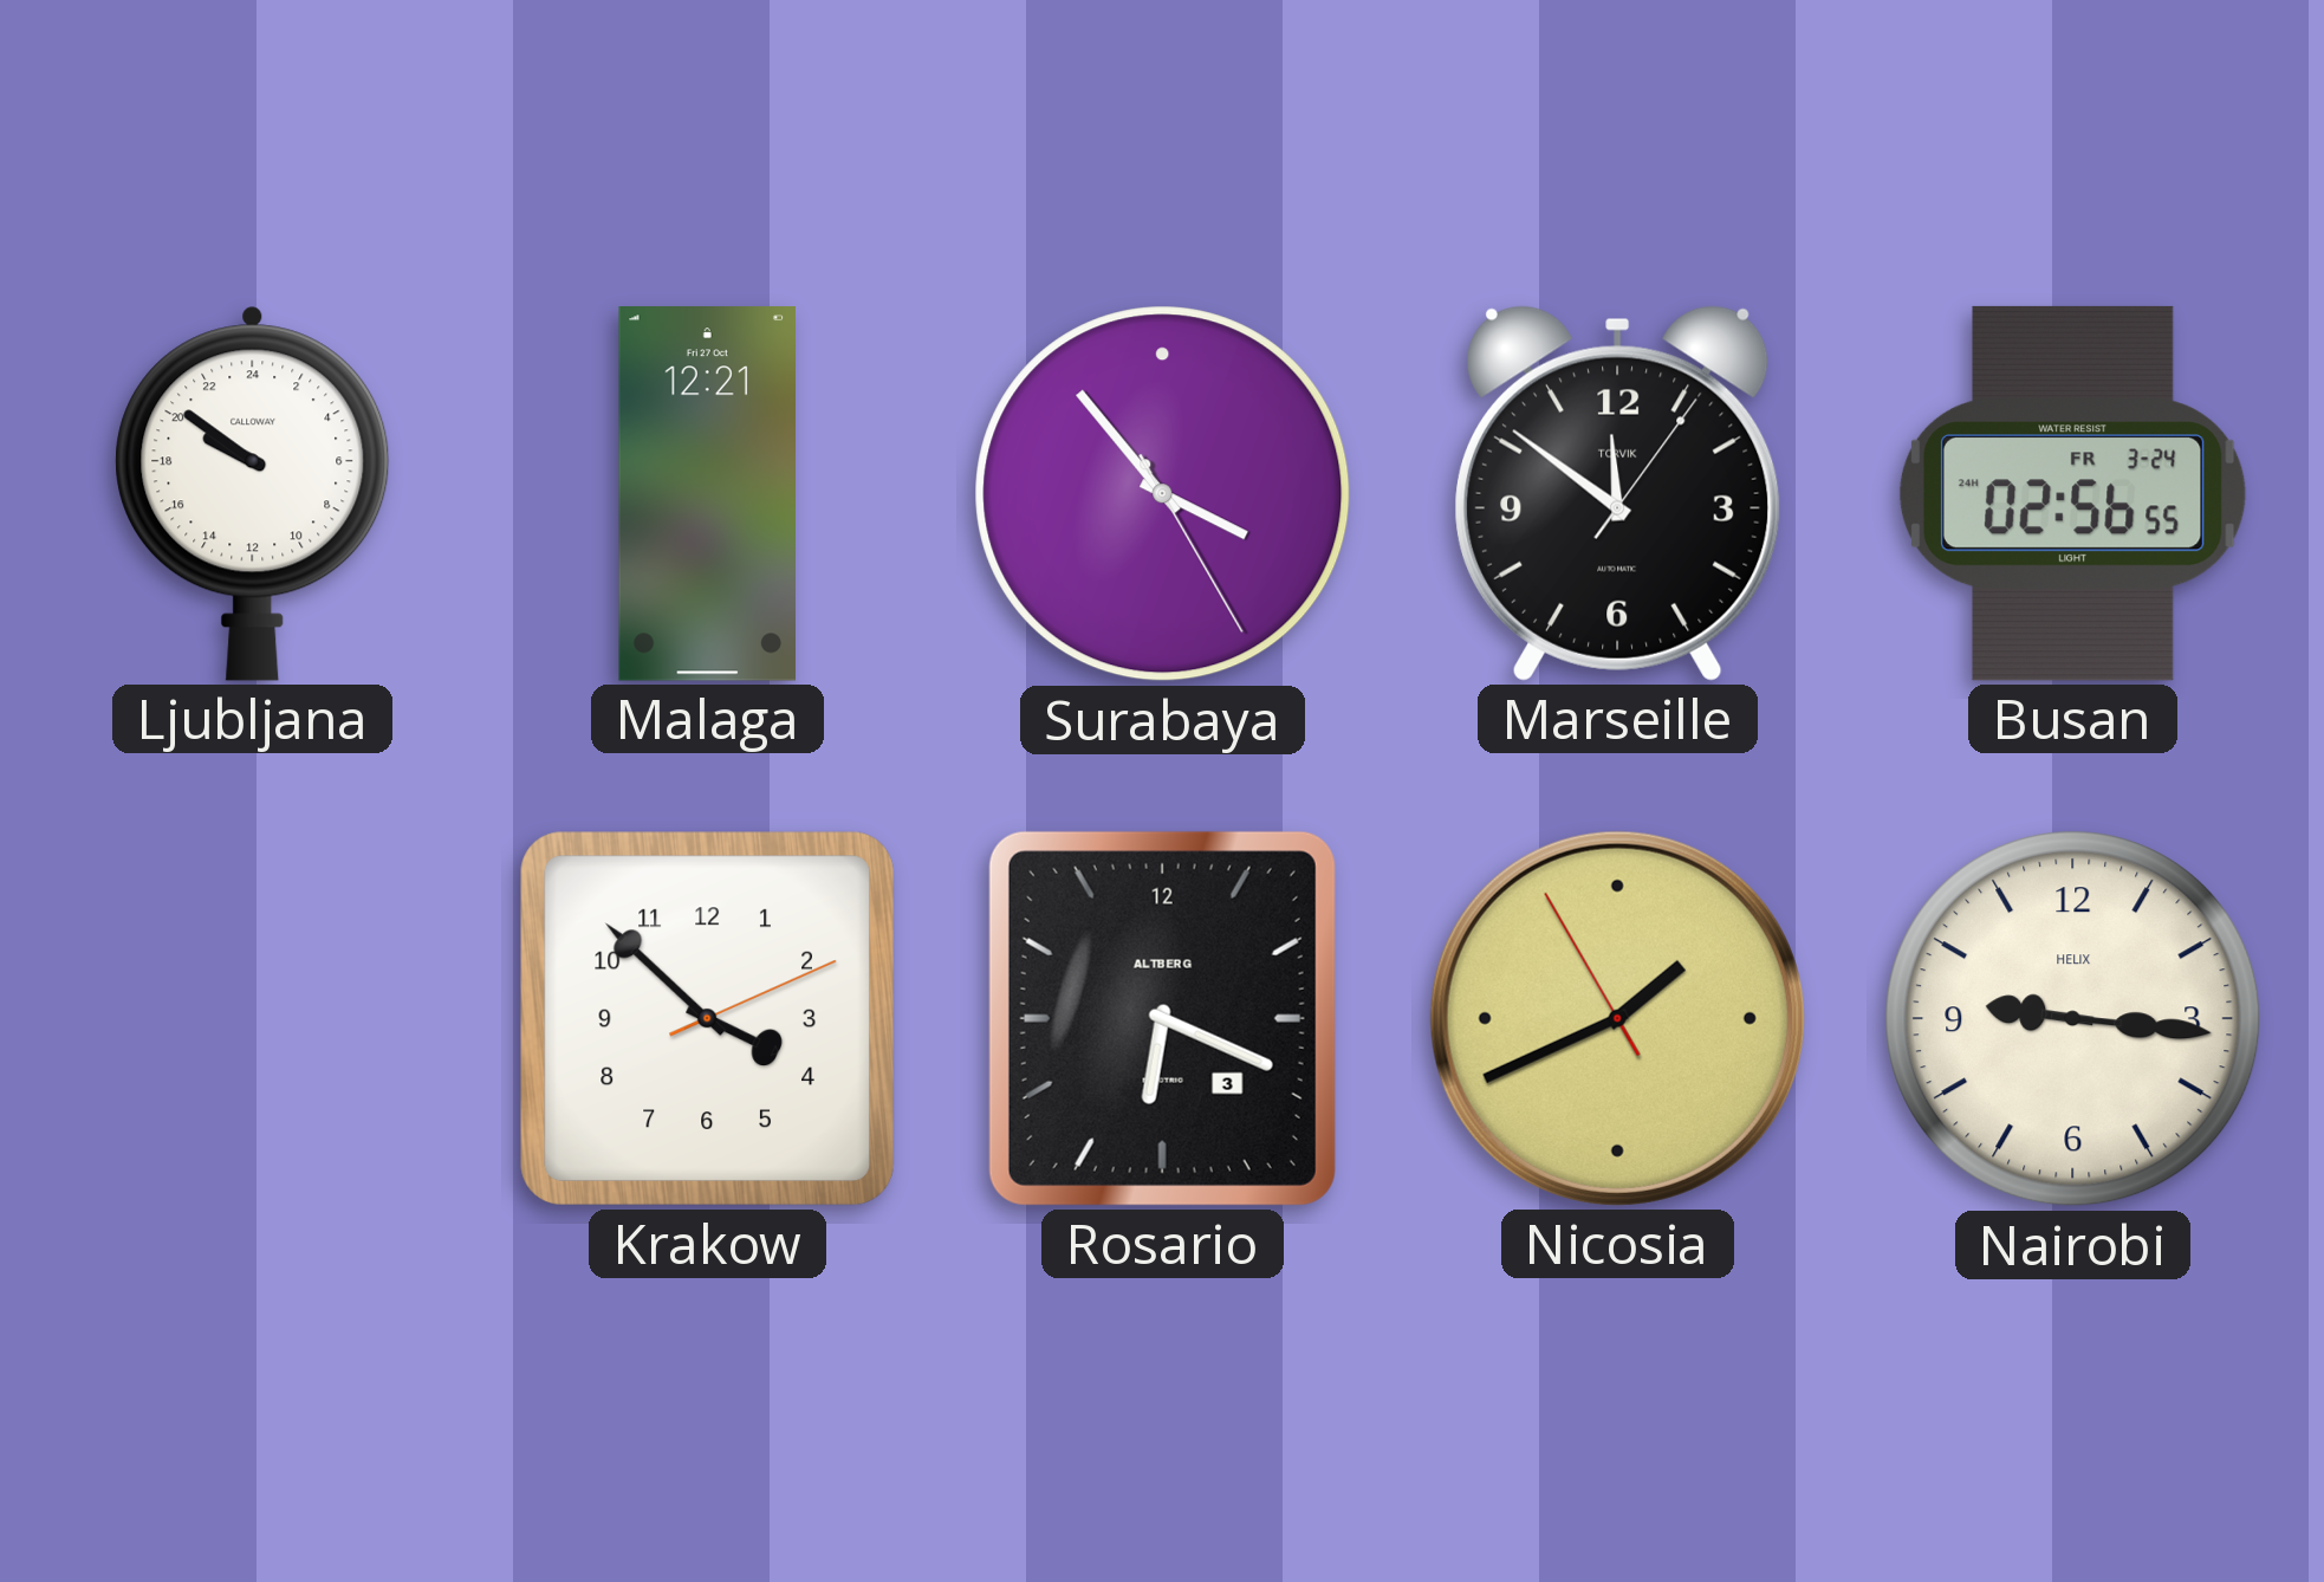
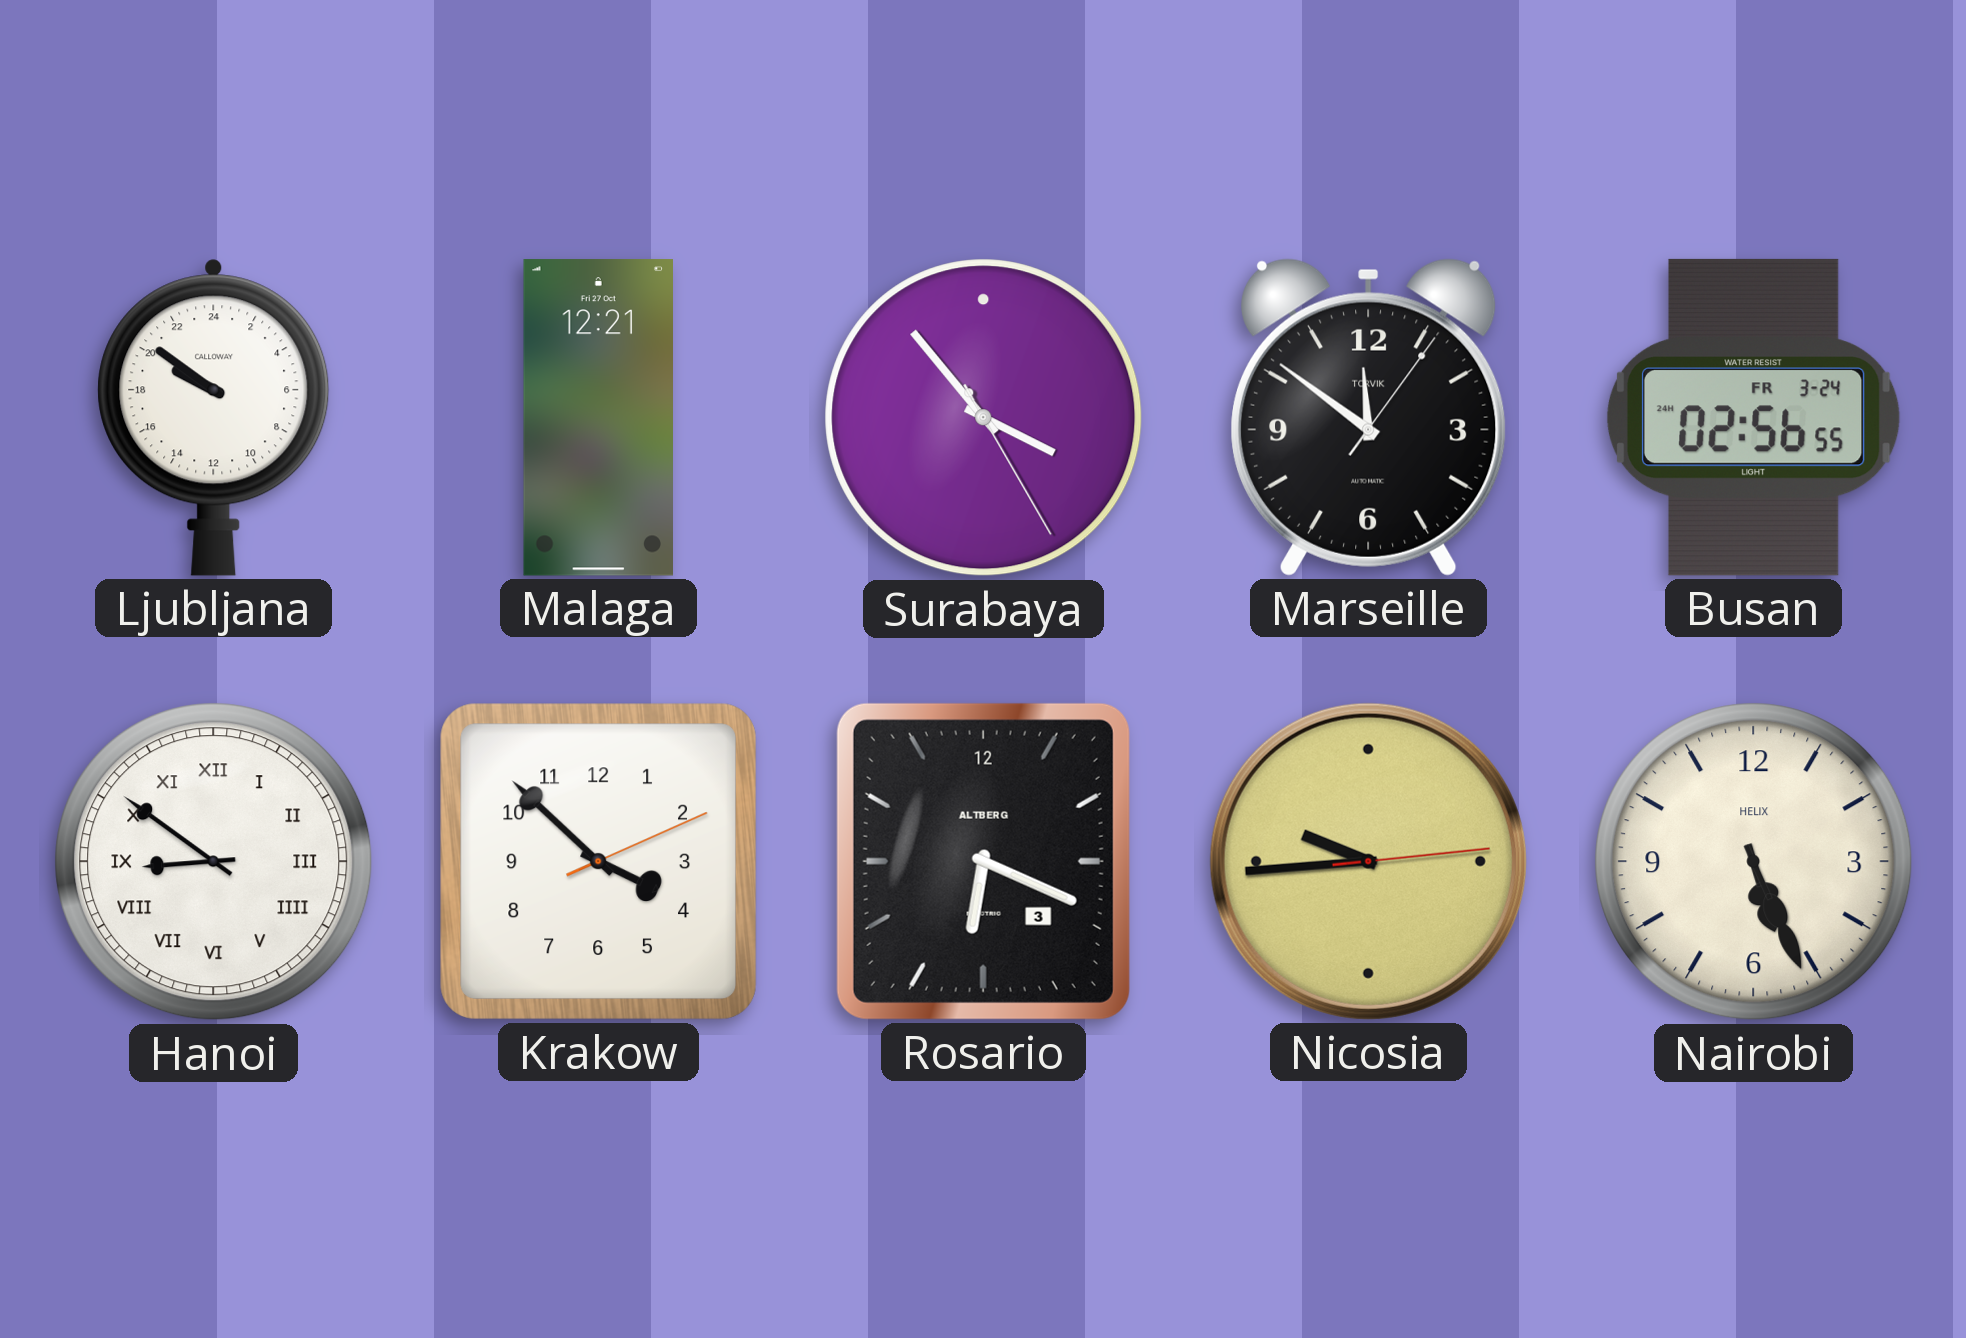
Hanoi: none -> 8:51 (214, 862)
Nicosia: 1:40 -> 9:44 (1368, 861)
Nairobi: 9:16 -> 5:26 (1754, 862)
